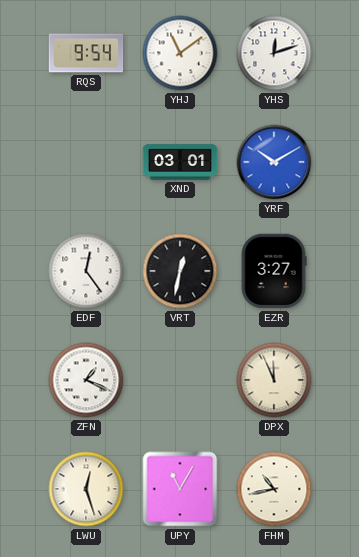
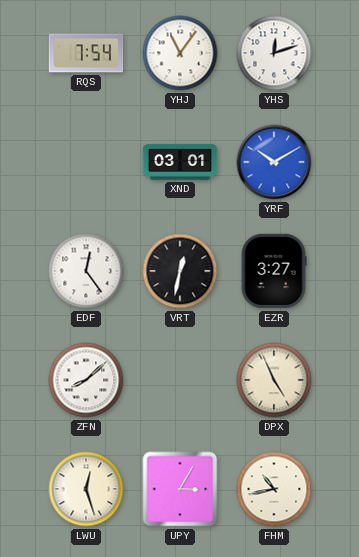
RQS: 9:54 -> 7:54 (86, 53)
YHJ: 11:09 -> 11:06 (180, 53)
ZFN: 1:19 -> 8:08 (86, 380)
DPX: 11:56 -> 4:56 (274, 380)
UPY: 11:05 -> 3:05 (180, 489)
